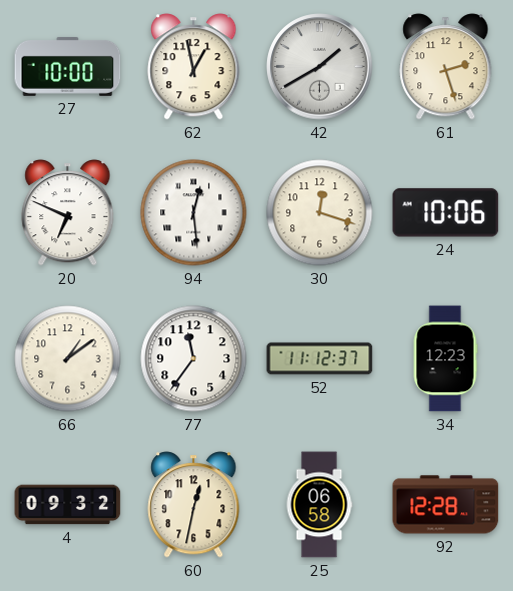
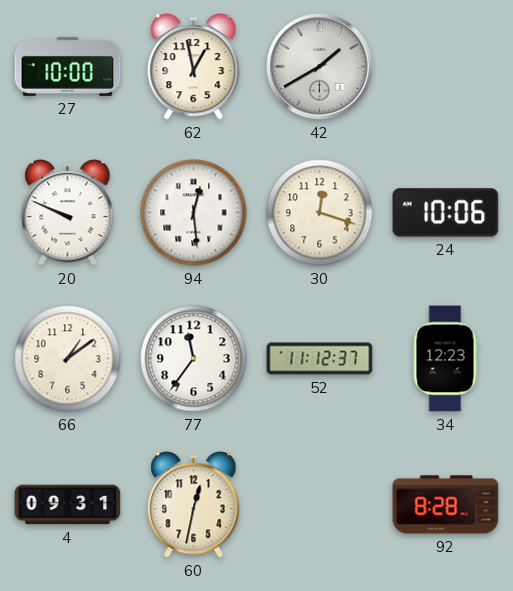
61: 2:27 -> none (446, 67)
20: 6:49 -> 9:49 (68, 213)
4: 09:32 -> 09:31 (68, 505)
25: 06:58 -> none (319, 505)
92: 12:28 -> 8:28 (446, 505)
